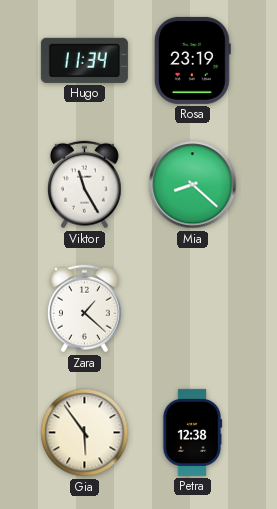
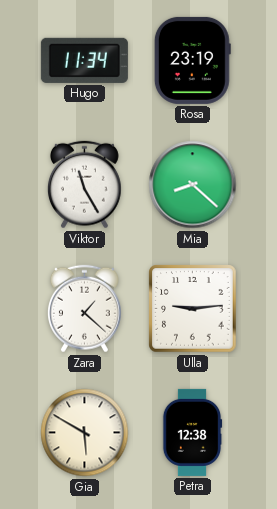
Ulla: none -> 9:14 (193, 309)
Gia: 5:54 -> 5:50 (85, 433)
